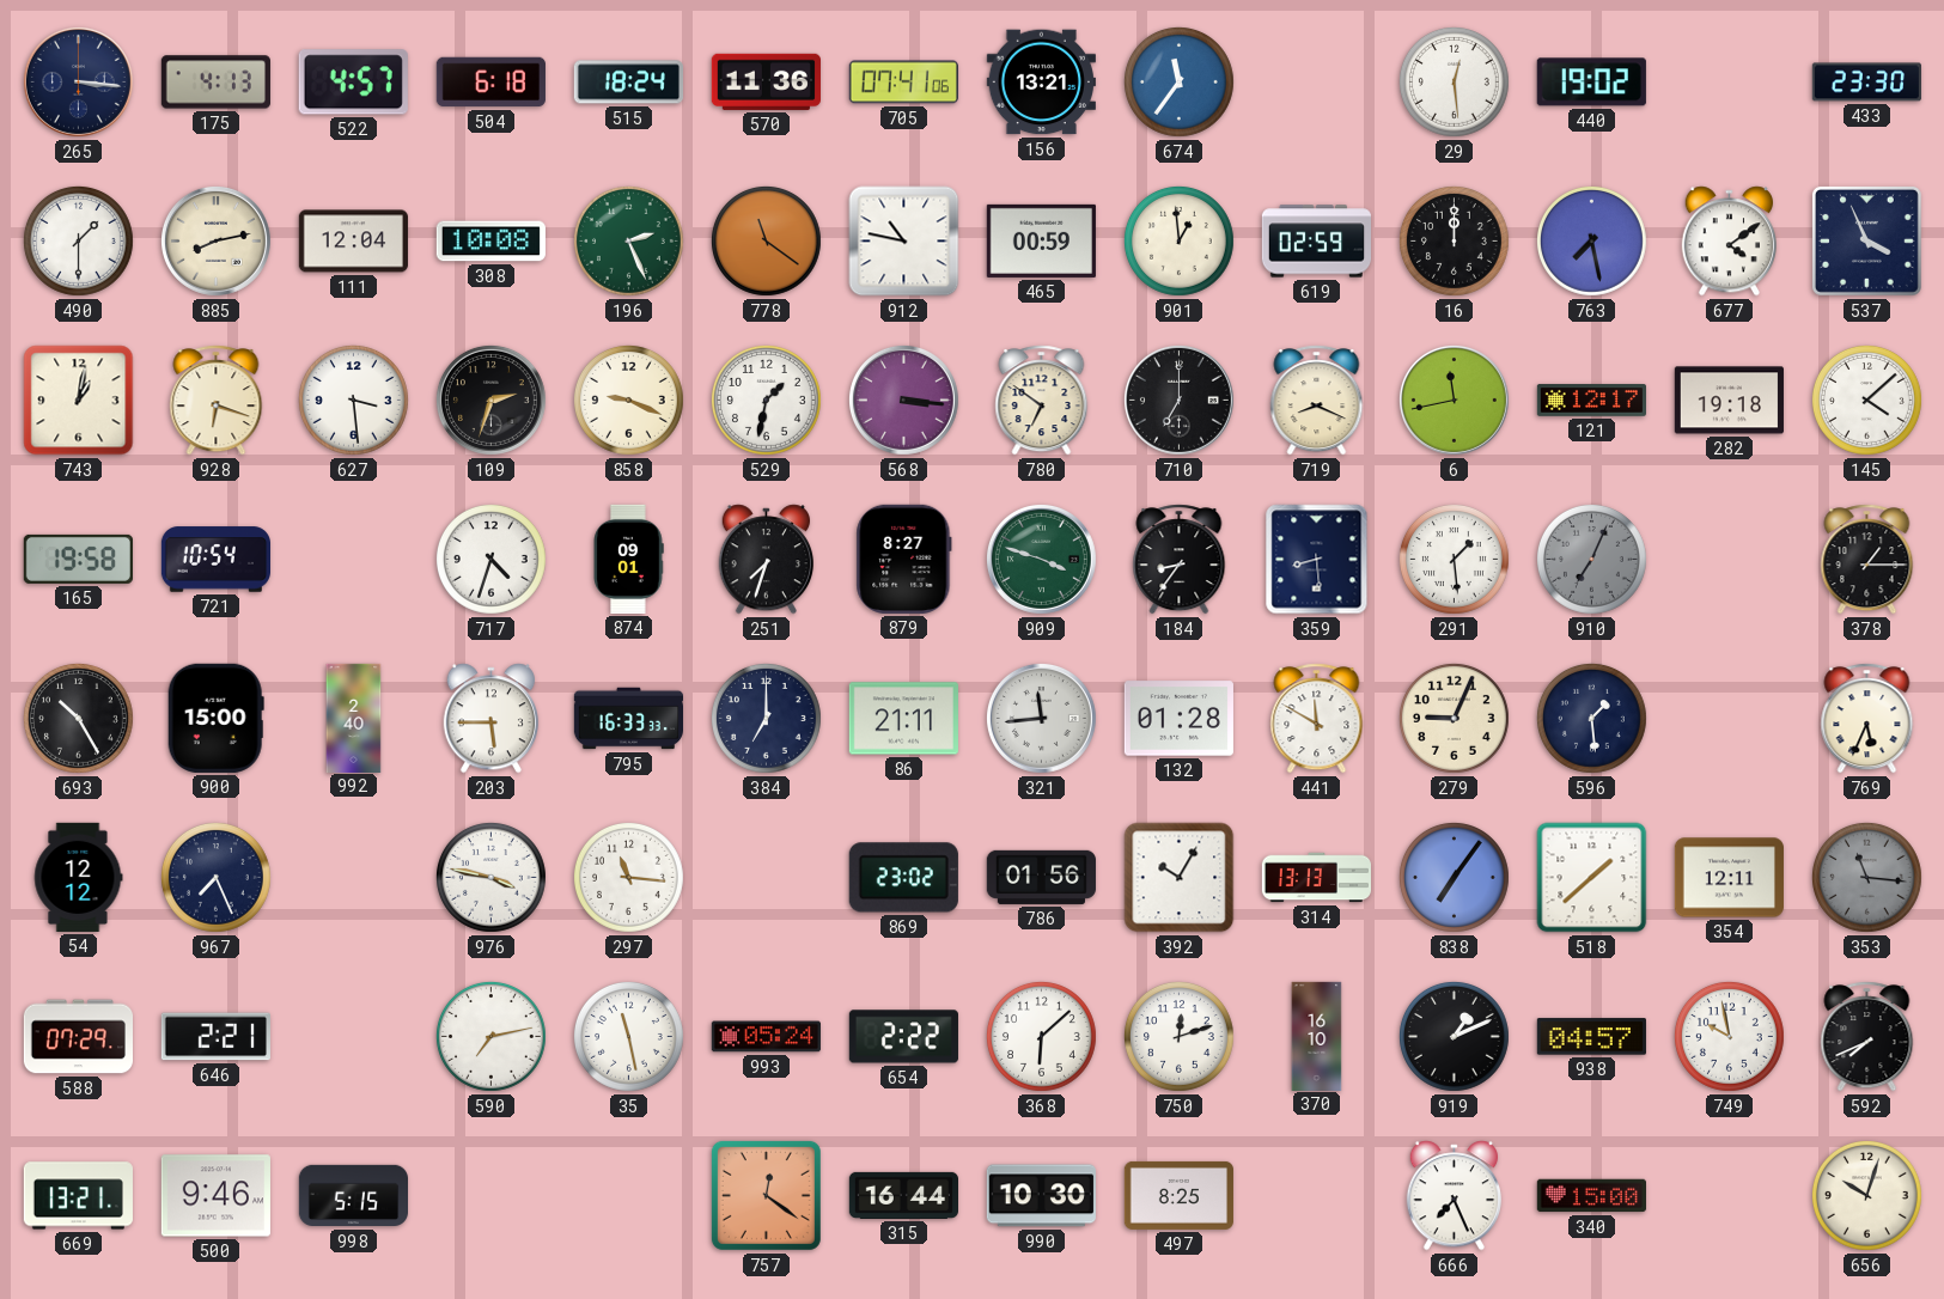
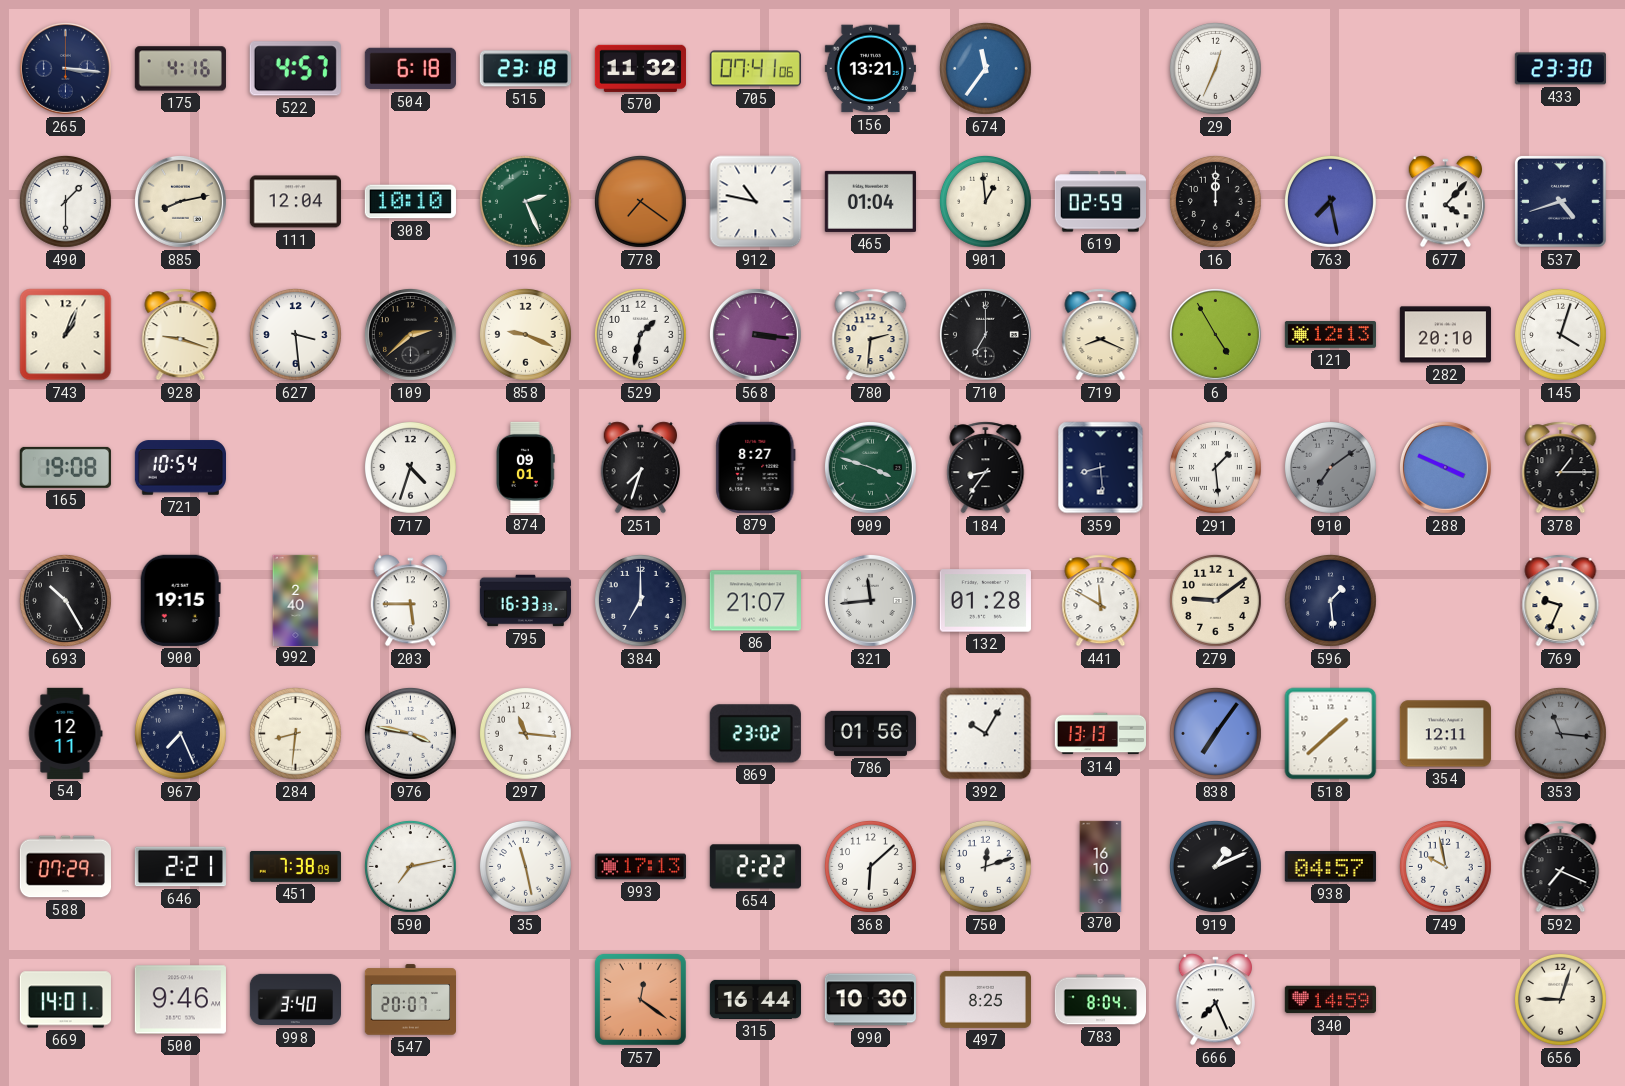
175: 4:13 -> 4:16 (180, 69)
515: 18:24 -> 23:18 (525, 69)
570: 11:36 -> 11:32 (640, 68)
29: 12:29 -> 12:34 (1216, 69)
440: 19:02 -> none (1591, 83)
308: 10:08 -> 10:10 (410, 202)
778: 11:21 -> 7:21 (641, 202)
465: 00:59 -> 01:04 (870, 201)
677: 4:09 -> 4:07 (1445, 202)
537: 3:56 -> 4:42 (1560, 201)
743: 1:02 -> 1:04 (66, 335)
928: 6:18 -> 9:18 (181, 335)
109: 2:33 -> 2:38 (410, 334)
780: 6:51 -> 2:31 (871, 335)
6: 11:43 -> 4:55 (1215, 334)
121: 12:17 -> 12:13 (1330, 335)
282: 19:18 -> 20:10 (1445, 335)
145: 4:08 -> 4:03 (1561, 335)
165: 19:58 -> 19:08 (65, 467)
910: 7:04 -> 7:09 (1331, 468)
288: none -> 3:49 (1445, 467)
900: 15:00 -> 19:15 (180, 600)
86: 21:11 -> 21:07 (755, 601)
279: 9:04 -> 9:09 (1216, 601)
769: 5:34 -> 9:34 (1561, 601)
54: 12:12 -> 12:11 (65, 733)
284: none -> 8:31 (296, 734)
451: none -> 7:38 (295, 866)
993: 05:24 -> 17:13 (640, 867)
592: 7:41 -> 7:19 (1561, 867)
669: 13:21 -> 14:01 (65, 1000)
998: 5:15 -> 3:40 (295, 1000)
547: none -> 20:07 (410, 1000)
783: none -> 8:04 (1100, 1000)
340: 15:00 -> 14:59 (1330, 1000)
656: 10:03 -> 9:03 (1561, 1000)
